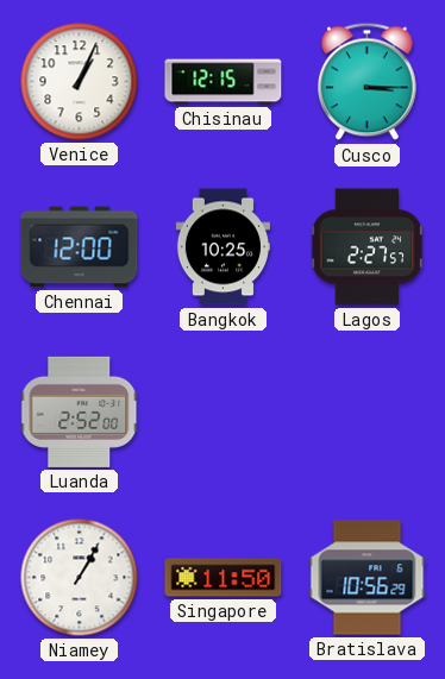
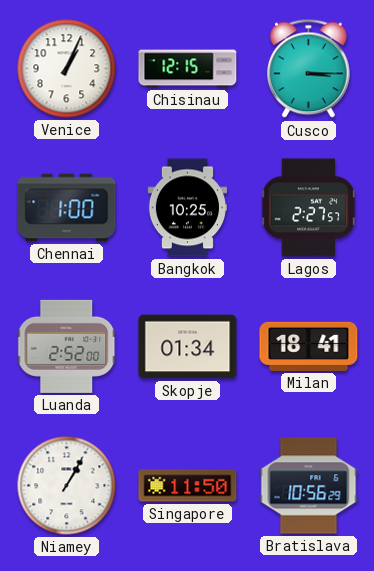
Chennai: 12:00 -> 1:00 (67, 208)
Skopje: none -> 01:34 (188, 347)
Milan: none -> 18:41 (309, 346)
